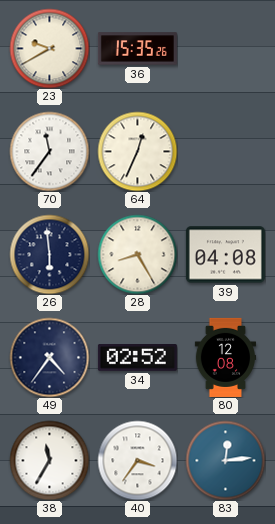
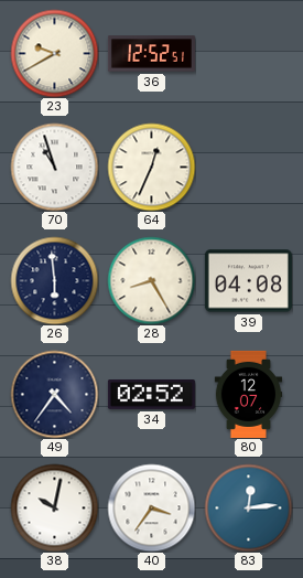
36: 15:35 -> 12:52 (151, 54)
70: 11:36 -> 10:57 (54, 167)
80: 12:08 -> 12:07 (249, 394)
38: 11:35 -> 10:02 (54, 507)
